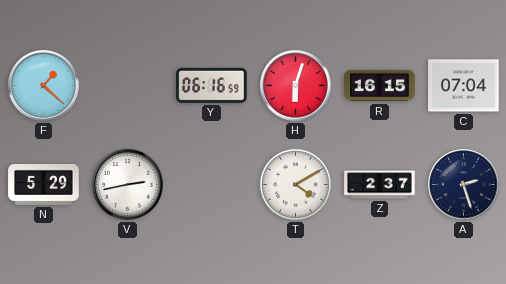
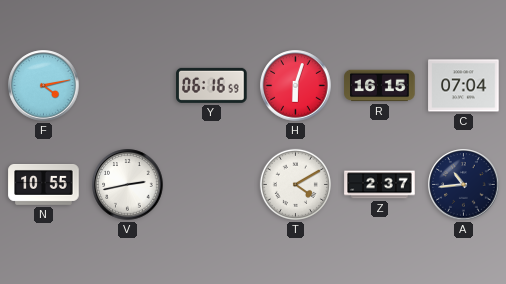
F: 1:22 -> 4:13 (44, 86)
N: 5:29 -> 10:55 (44, 185)
A: 2:27 -> 10:44 (464, 185)
